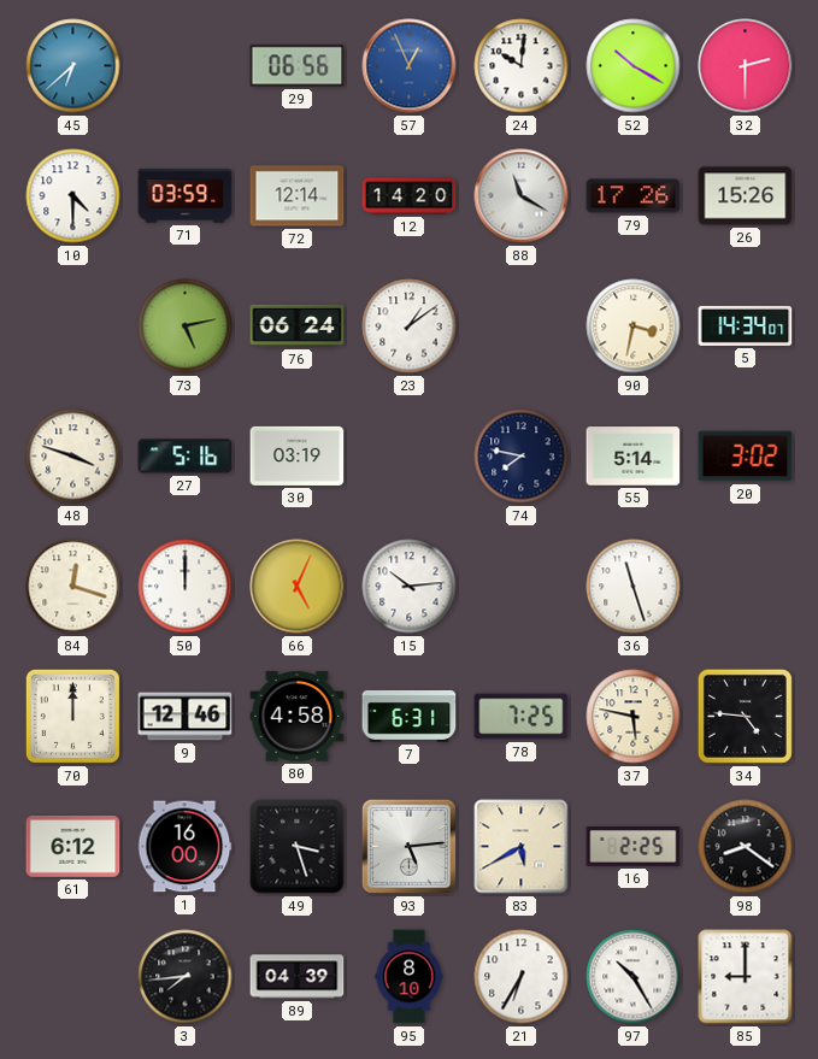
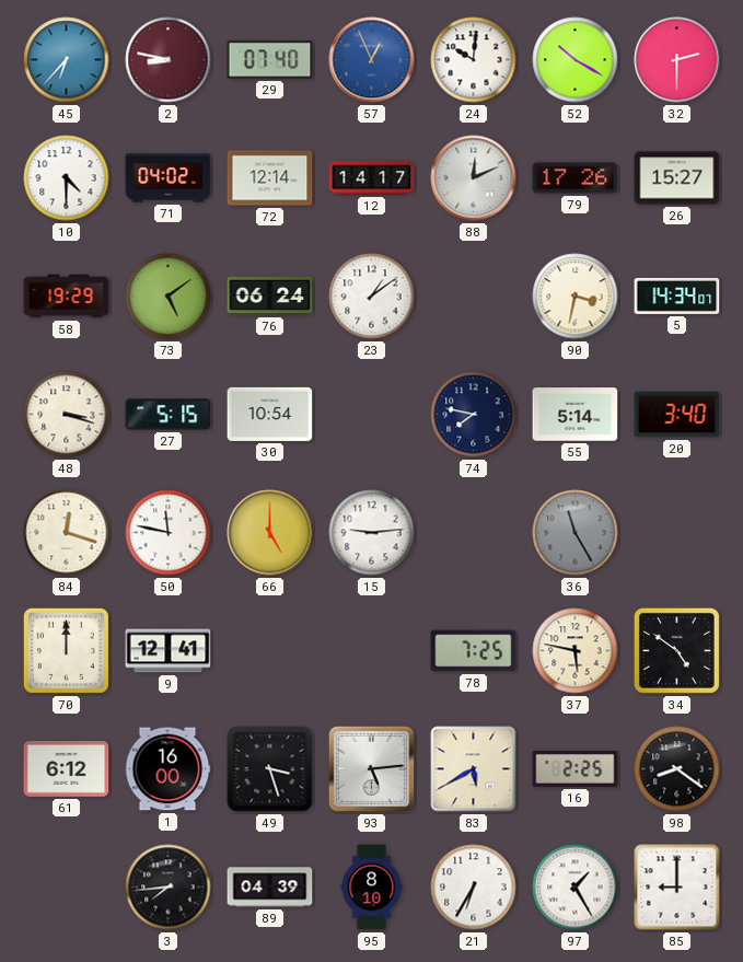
45: 6:38 -> 6:37 (67, 60)
2: none -> 8:47 (169, 60)
29: 06:56 -> 07:40 (270, 60)
71: 03:59 -> 04:02 (169, 178)
12: 14:20 -> 14:17 (372, 178)
88: 11:20 -> 12:11 (474, 178)
26: 15:26 -> 15:27 (677, 178)
58: none -> 19:29 (67, 297)
73: 5:13 -> 5:09 (169, 297)
48: 3:48 -> 3:18 (67, 415)
27: 5:16 -> 5:15 (169, 415)
30: 03:19 -> 10:54 (270, 414)
20: 3:02 -> 3:40 (677, 415)
50: 12:00 -> 11:47 (169, 533)
66: 5:04 -> 5:00 (270, 533)
15: 10:14 -> 9:14 (372, 533)
36: 11:27 -> 11:25 (576, 533)
36 dial: white -> grey (576, 533)
9: 12:46 -> 12:41 (169, 651)
80: 4:58 -> none (298, 717)
7: 6:31 -> none (410, 716)
34: 4:46 -> 4:51 (676, 650)
97: 10:25 -> 1:25 (576, 888)
